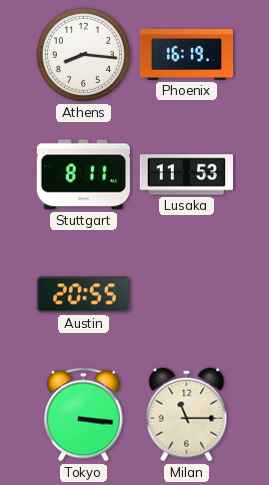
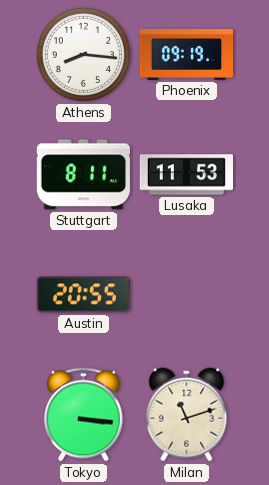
Phoenix: 16:19 -> 09:19 (186, 54)
Milan: 11:15 -> 11:12 (187, 415)
